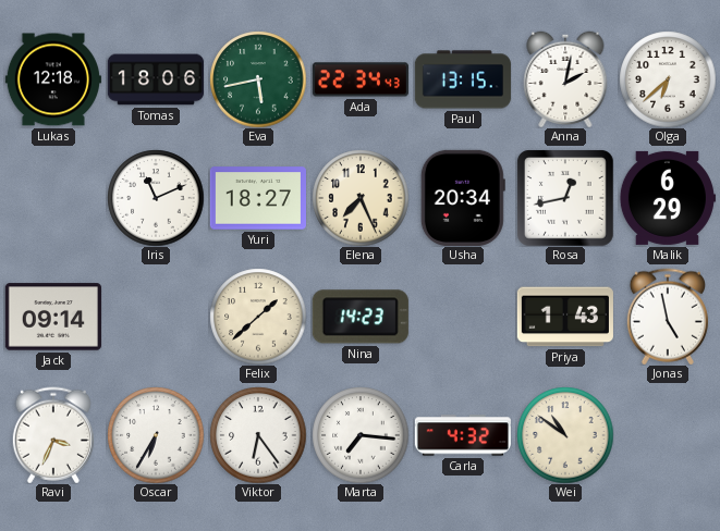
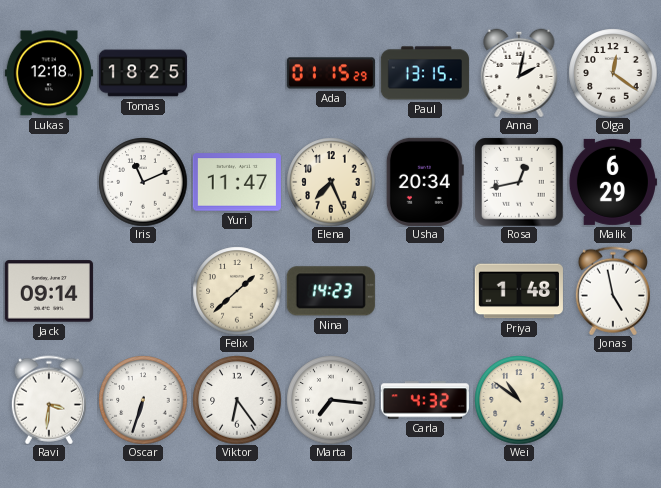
Tomas: 18:06 -> 18:25 (142, 73)
Eva: 5:43 -> none (258, 79)
Ada: 22:34 -> 01:15 (331, 73)
Olga: 6:38 -> 12:21 (613, 73)
Yuri: 18:27 -> 11:47 (237, 182)
Priya: 1:43 -> 1:48 (519, 291)
Ravi: 3:34 -> 3:31 (49, 400)
Oscar: 6:35 -> 6:33 (143, 400)
